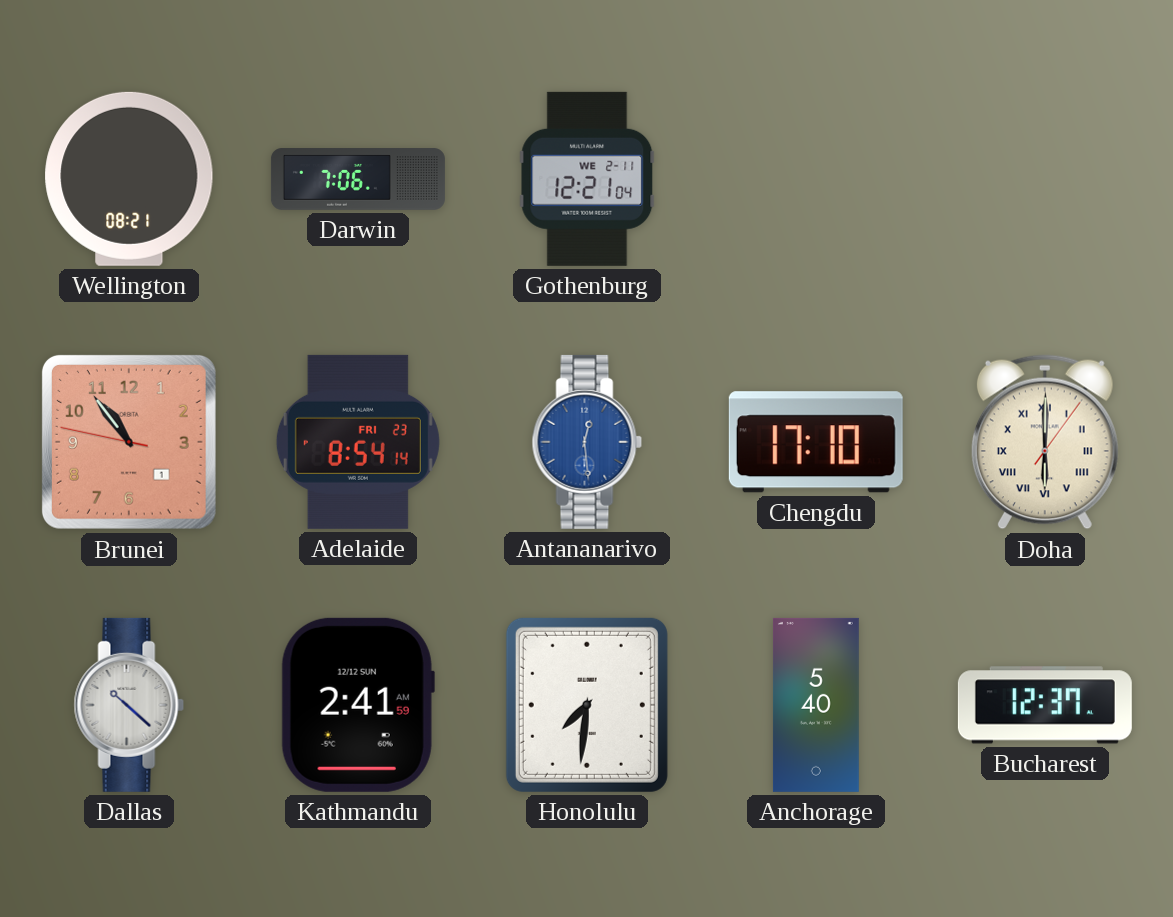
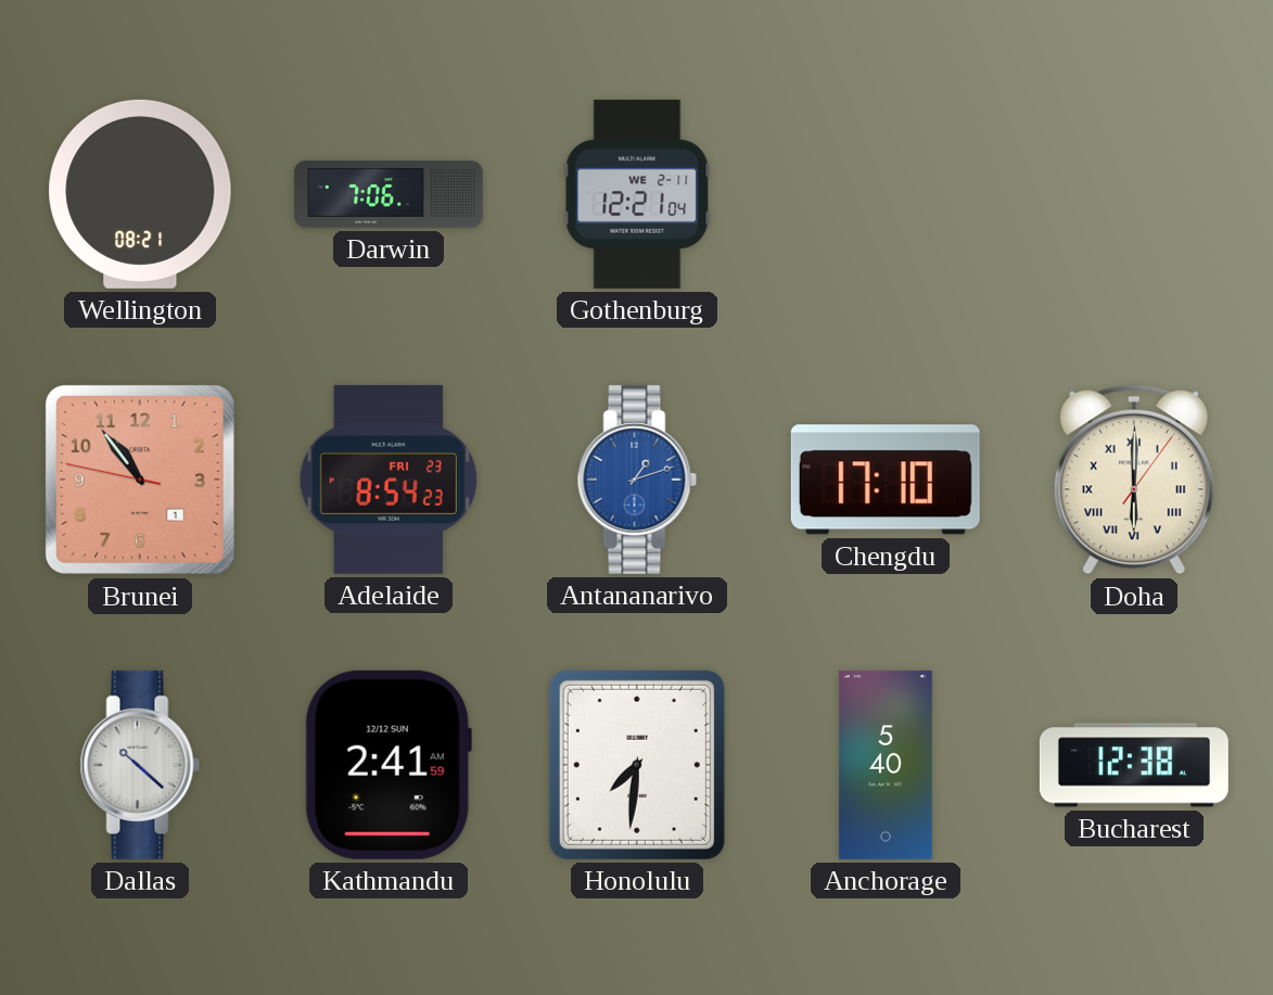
Adelaide: 8:54:14 -> 8:54:23 (389, 480)
Antananarivo: 12:29 -> 1:12 (637, 480)
Bucharest: 12:37 -> 12:38 (1134, 765)
